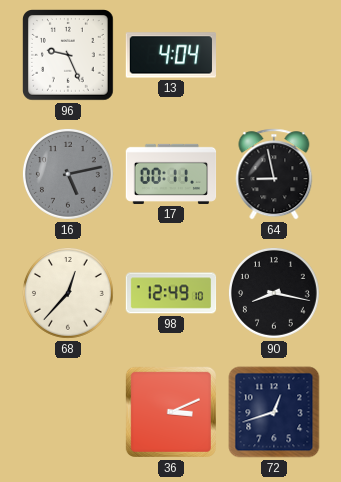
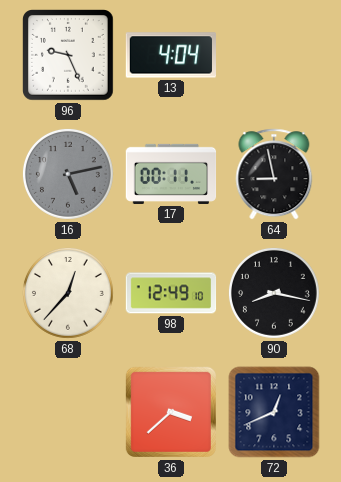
36: 3:11 -> 3:38 (171, 412)
72: 12:42 -> 12:41 (274, 412)
